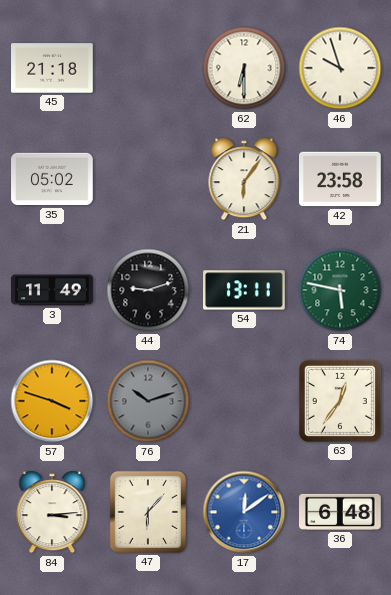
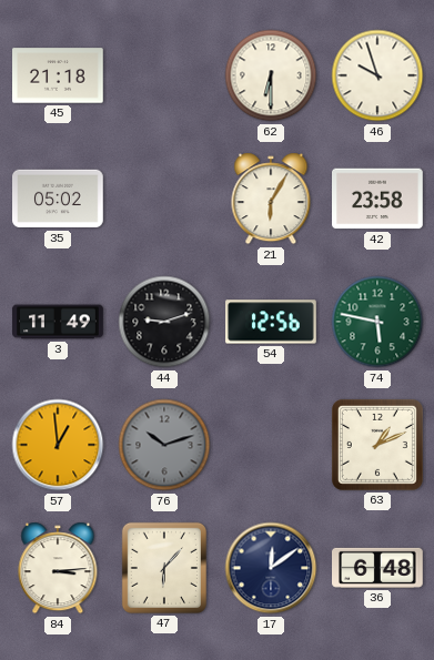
21: 6:06 -> 6:05 (271, 199)
54: 13:11 -> 12:56 (271, 322)
57: 3:48 -> 12:59 (58, 445)
63: 12:36 -> 1:11 (377, 445)
17 dial: blue -> navy (271, 568)
